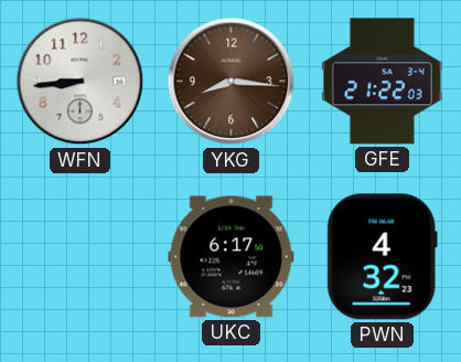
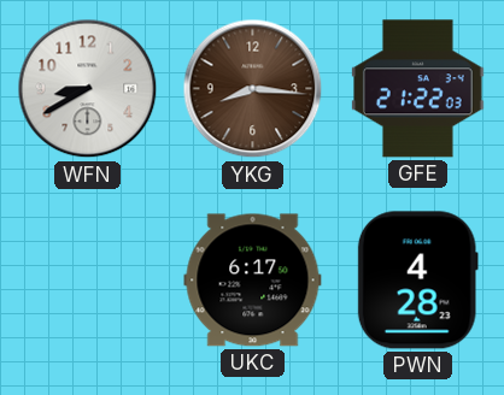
WFN: 8:44 -> 8:40 (88, 89)
PWN: 4:32 -> 4:28 (417, 281)
